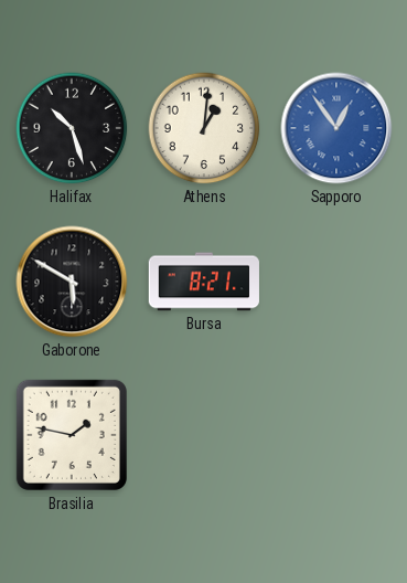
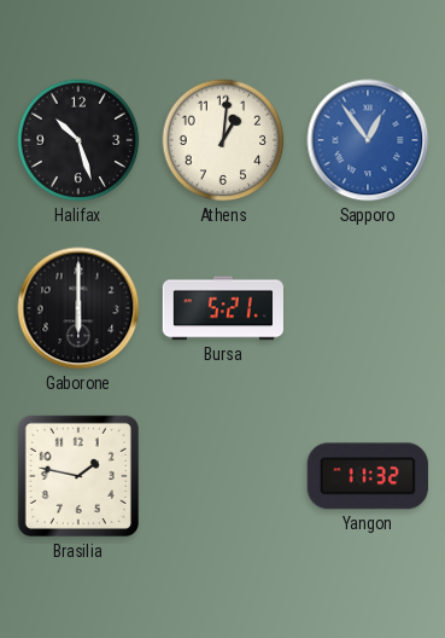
Gaborone: 5:50 -> 6:00 (78, 308)
Bursa: 8:21 -> 5:21 (223, 308)
Yangon: none -> 11:32 (368, 476)
